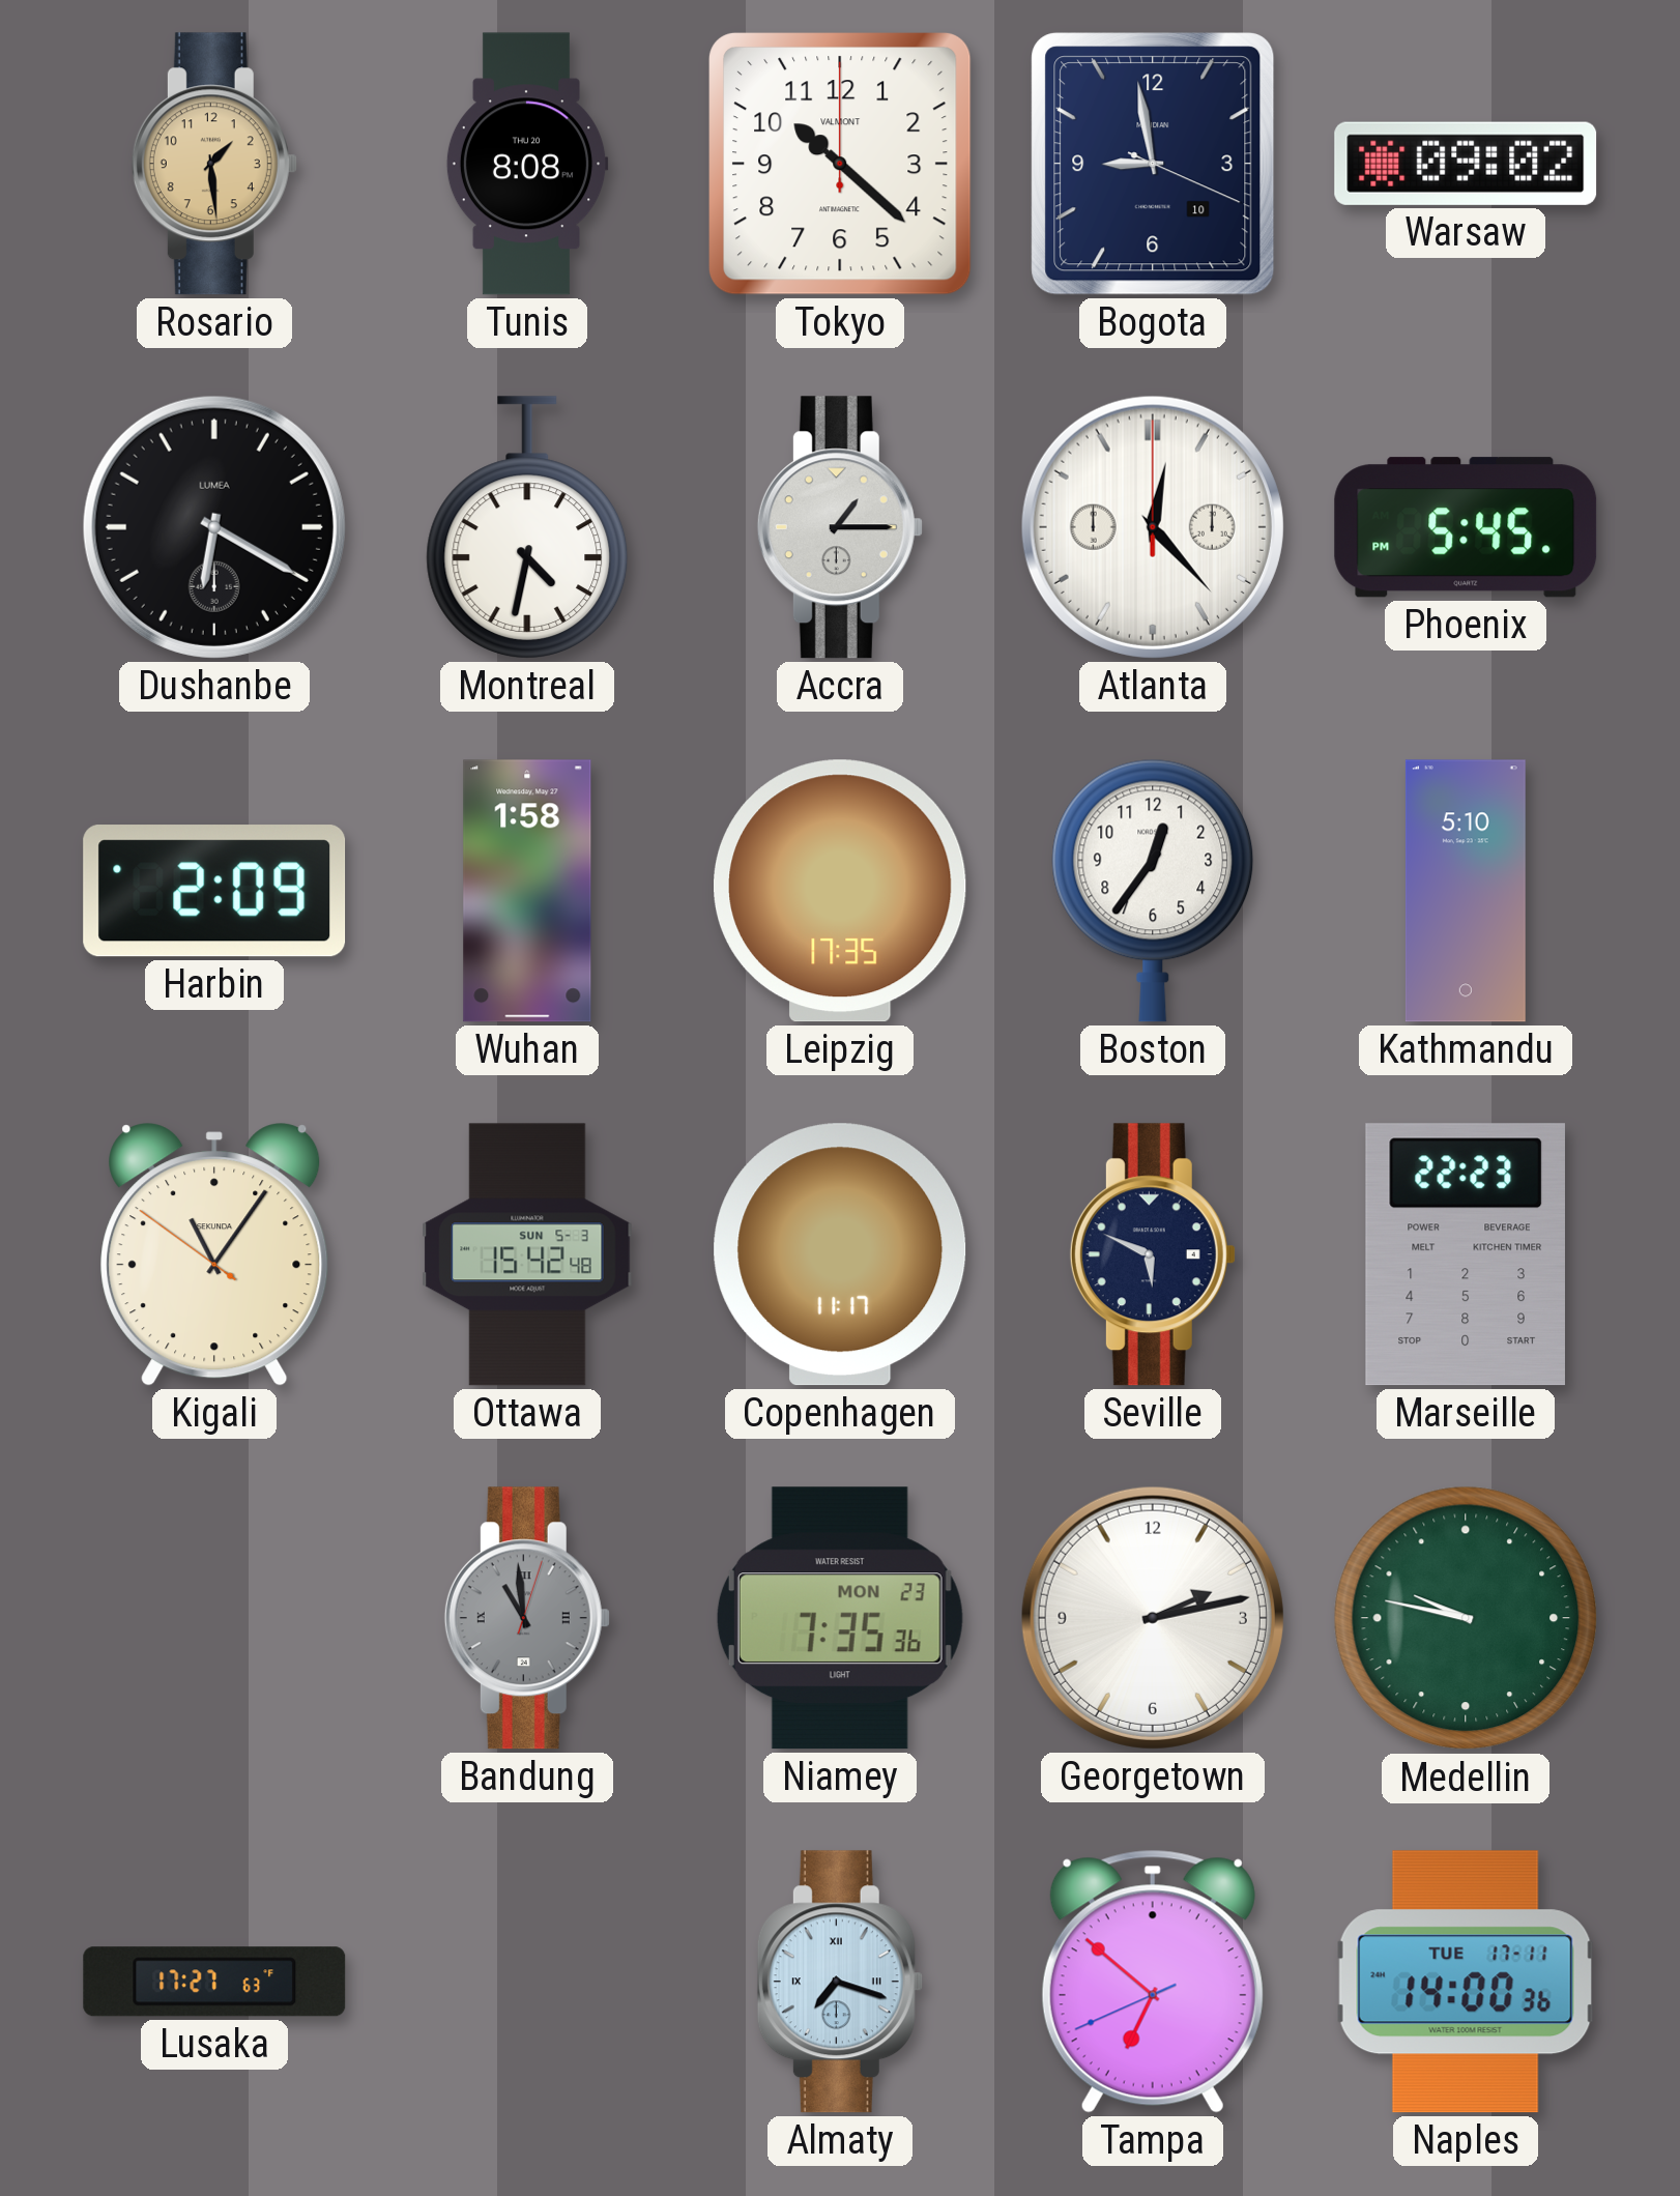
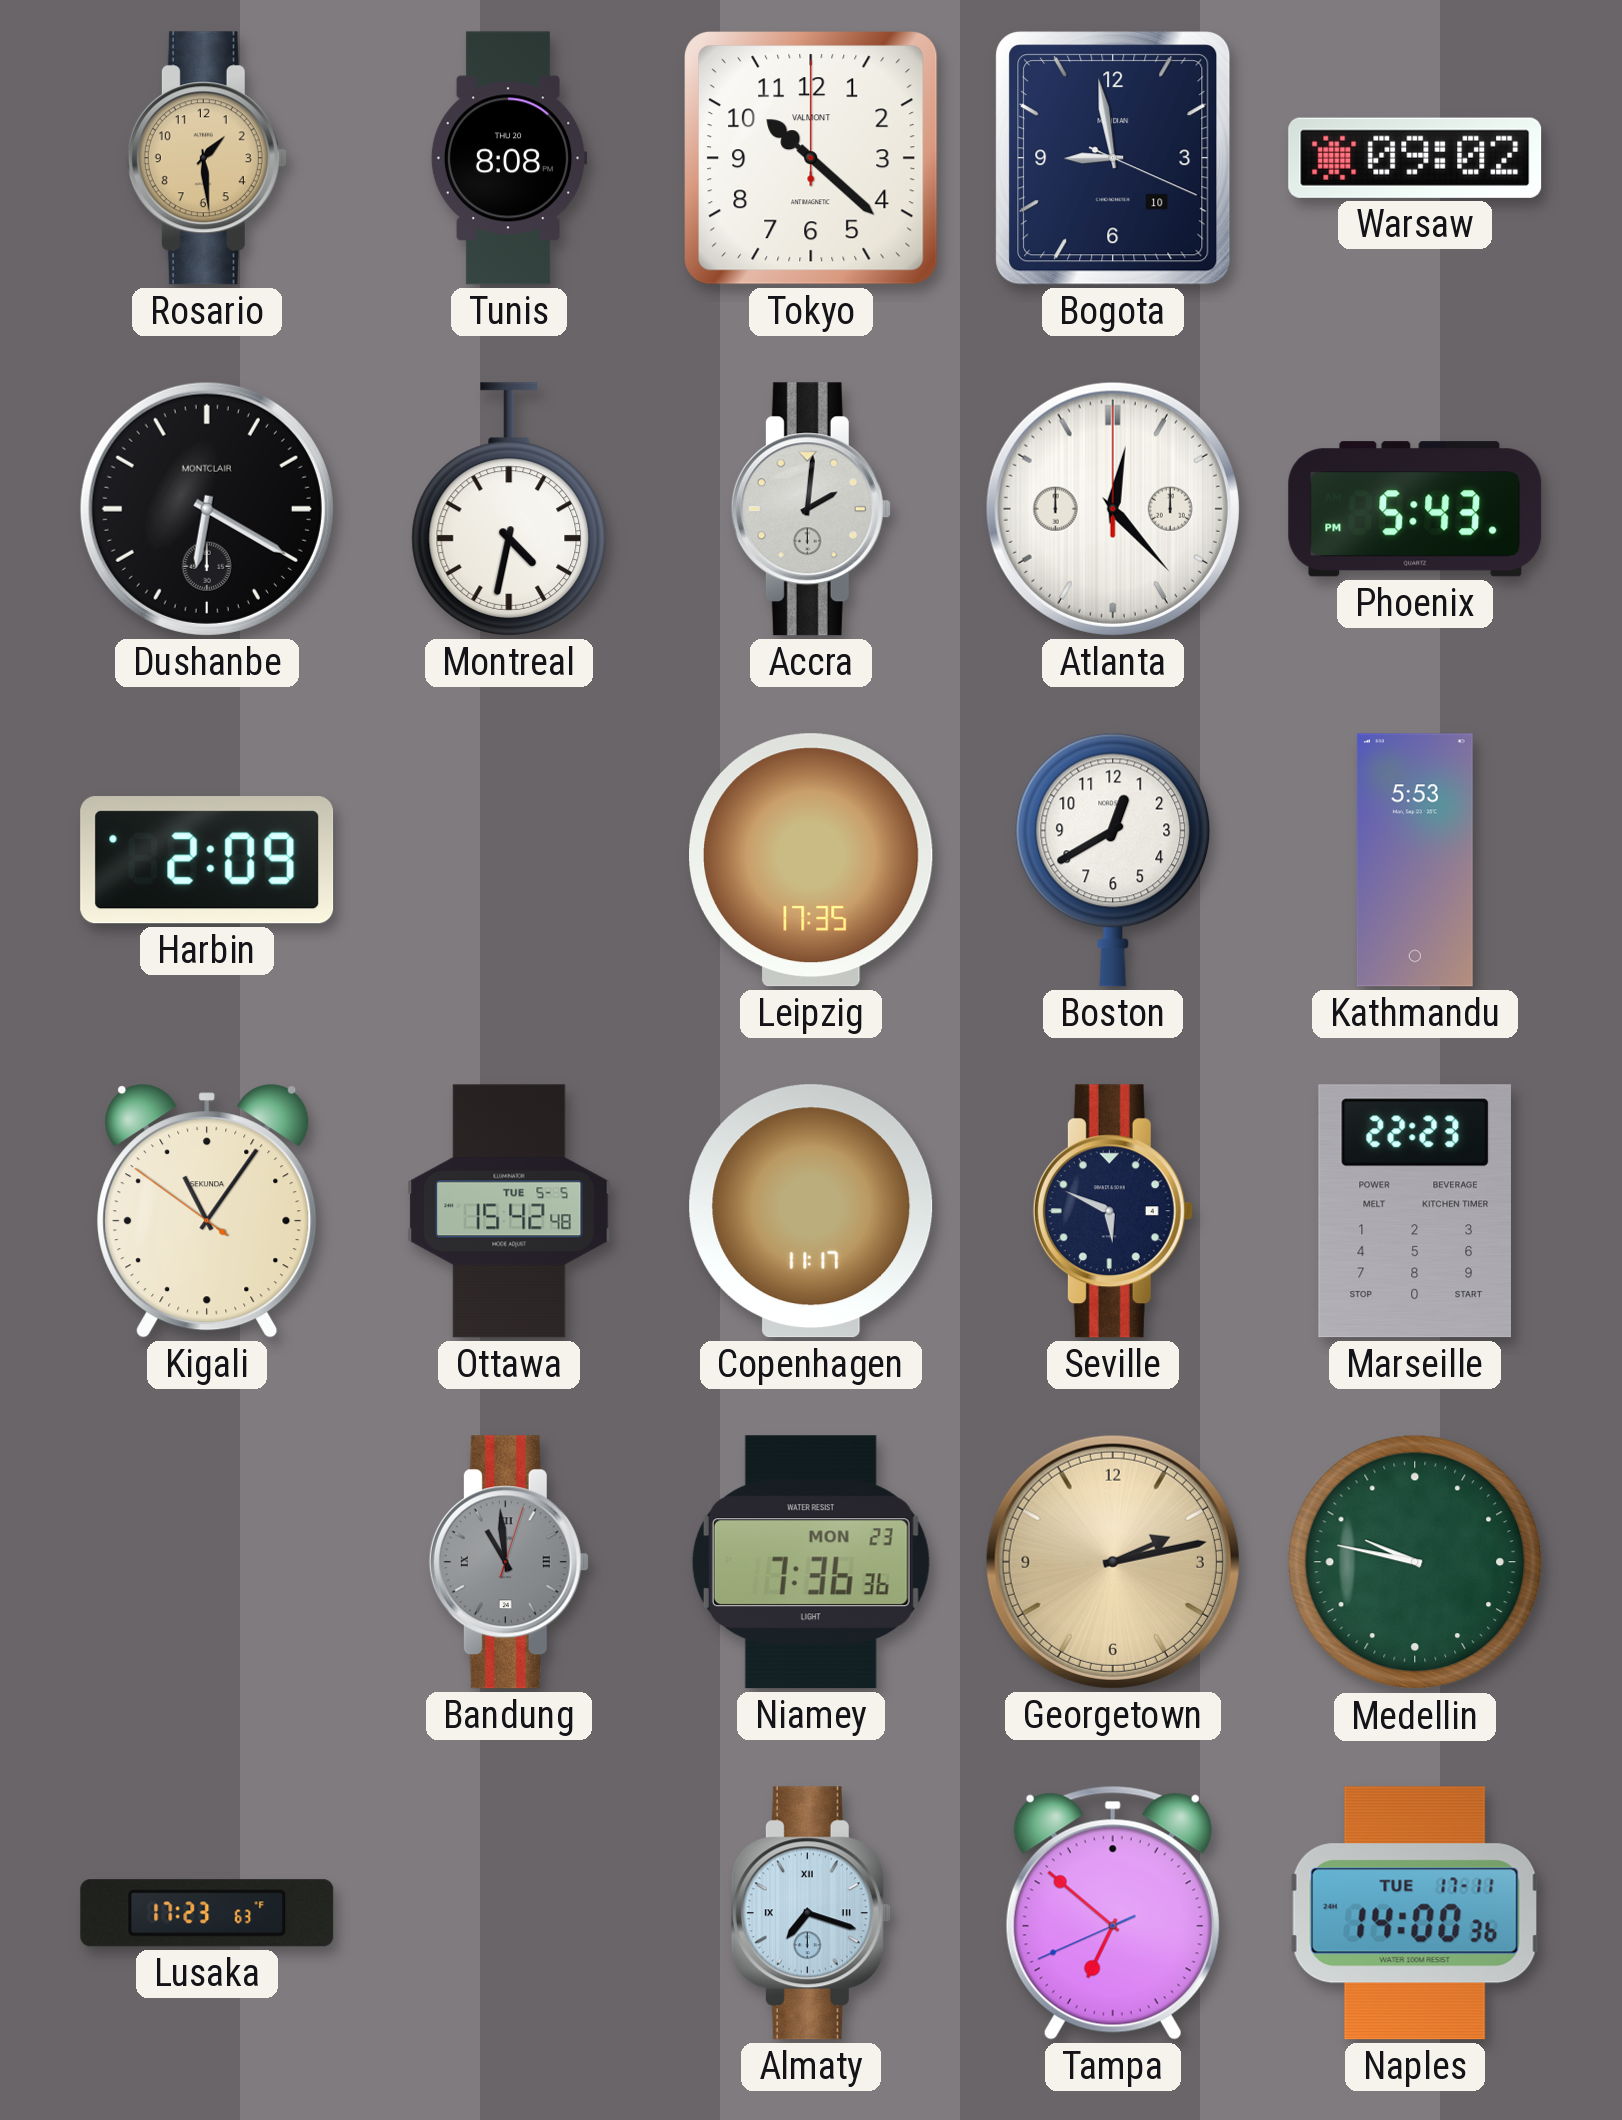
Dushanbe brand: LUMEA -> MONTCLAIR (207, 509)
Accra: 1:15 -> 2:01 (811, 509)
Phoenix: 5:45 -> 5:43 (1415, 509)
Wuhan: 1:58 -> none (527, 891)
Boston: 12:36 -> 12:40 (1113, 860)
Kathmandu: 5:10 -> 5:53 (1415, 860)
Ottawa date: SUN 5-3 -> TUE 5-5 (509, 1211)
Niamey: 7:35 -> 7:36 (811, 1562)
Georgetown dial: white -> champagne (1113, 1562)
Lusaka: 17:27 -> 17:23 (207, 1913)
